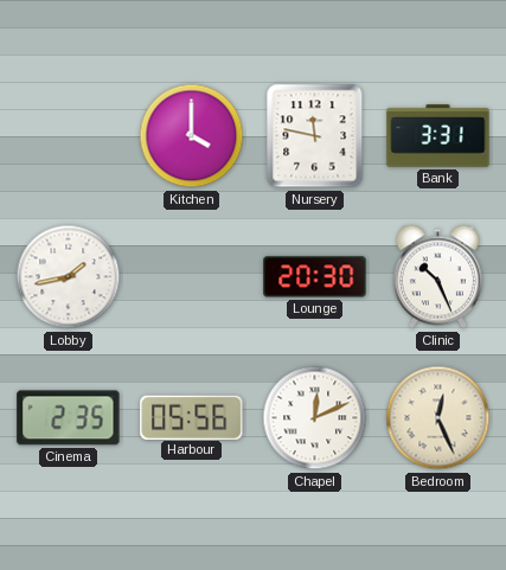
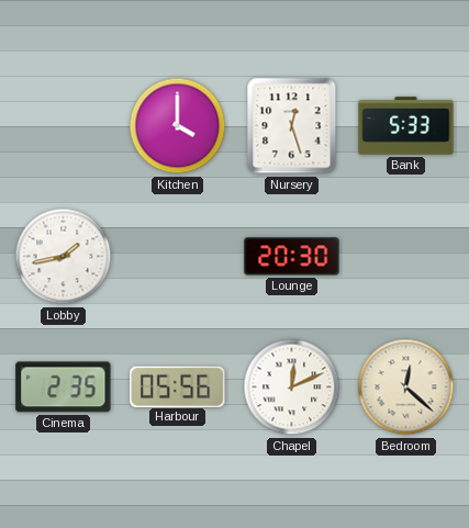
Nursery: 11:47 -> 12:27 (292, 126)
Bank: 3:31 -> 5:33 (406, 126)
Clinic: 10:26 -> none (437, 277)
Bedroom: 12:26 -> 12:22 (406, 387)
